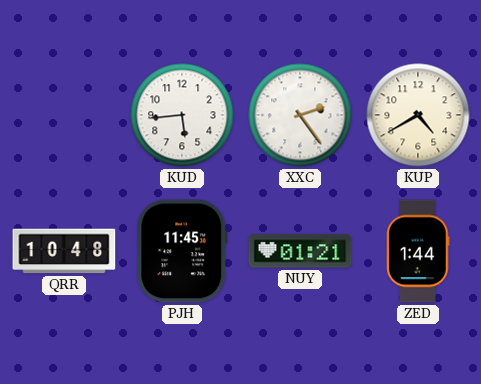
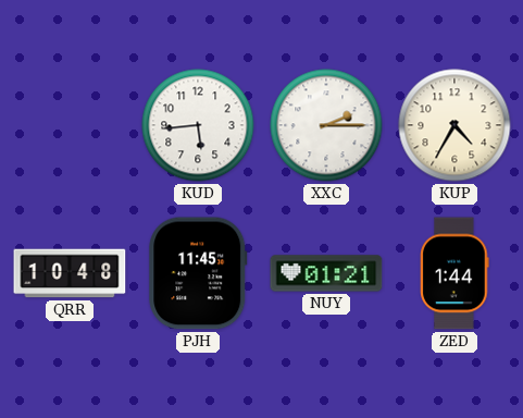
XXC: 2:24 -> 2:15 (326, 125)
KUP: 4:40 -> 4:35 (454, 125)
